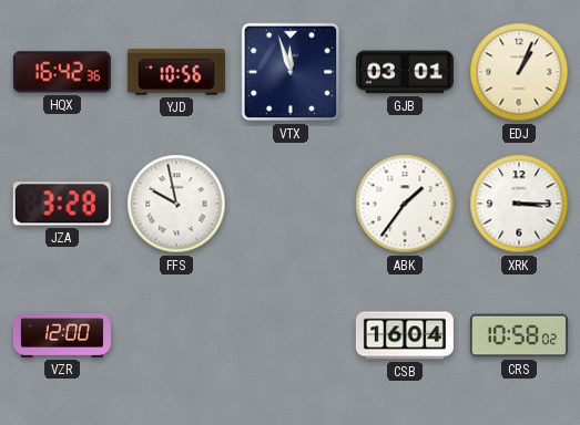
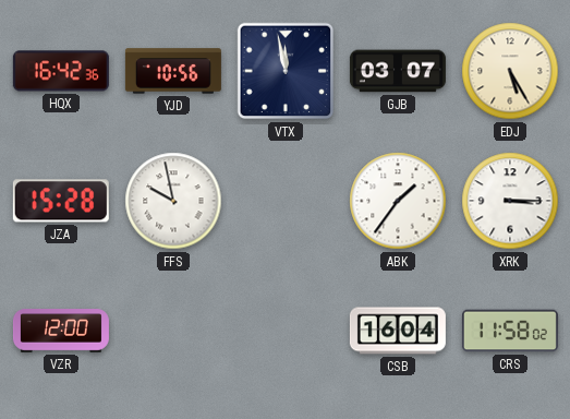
VTX: 11:57 -> 11:58 (286, 71)
GJB: 03:01 -> 03:07 (398, 71)
EDJ: 1:04 -> 5:25 (510, 71)
JZA: 3:28 -> 15:28 (61, 201)
CRS: 10:58 -> 11:58 (510, 331)
